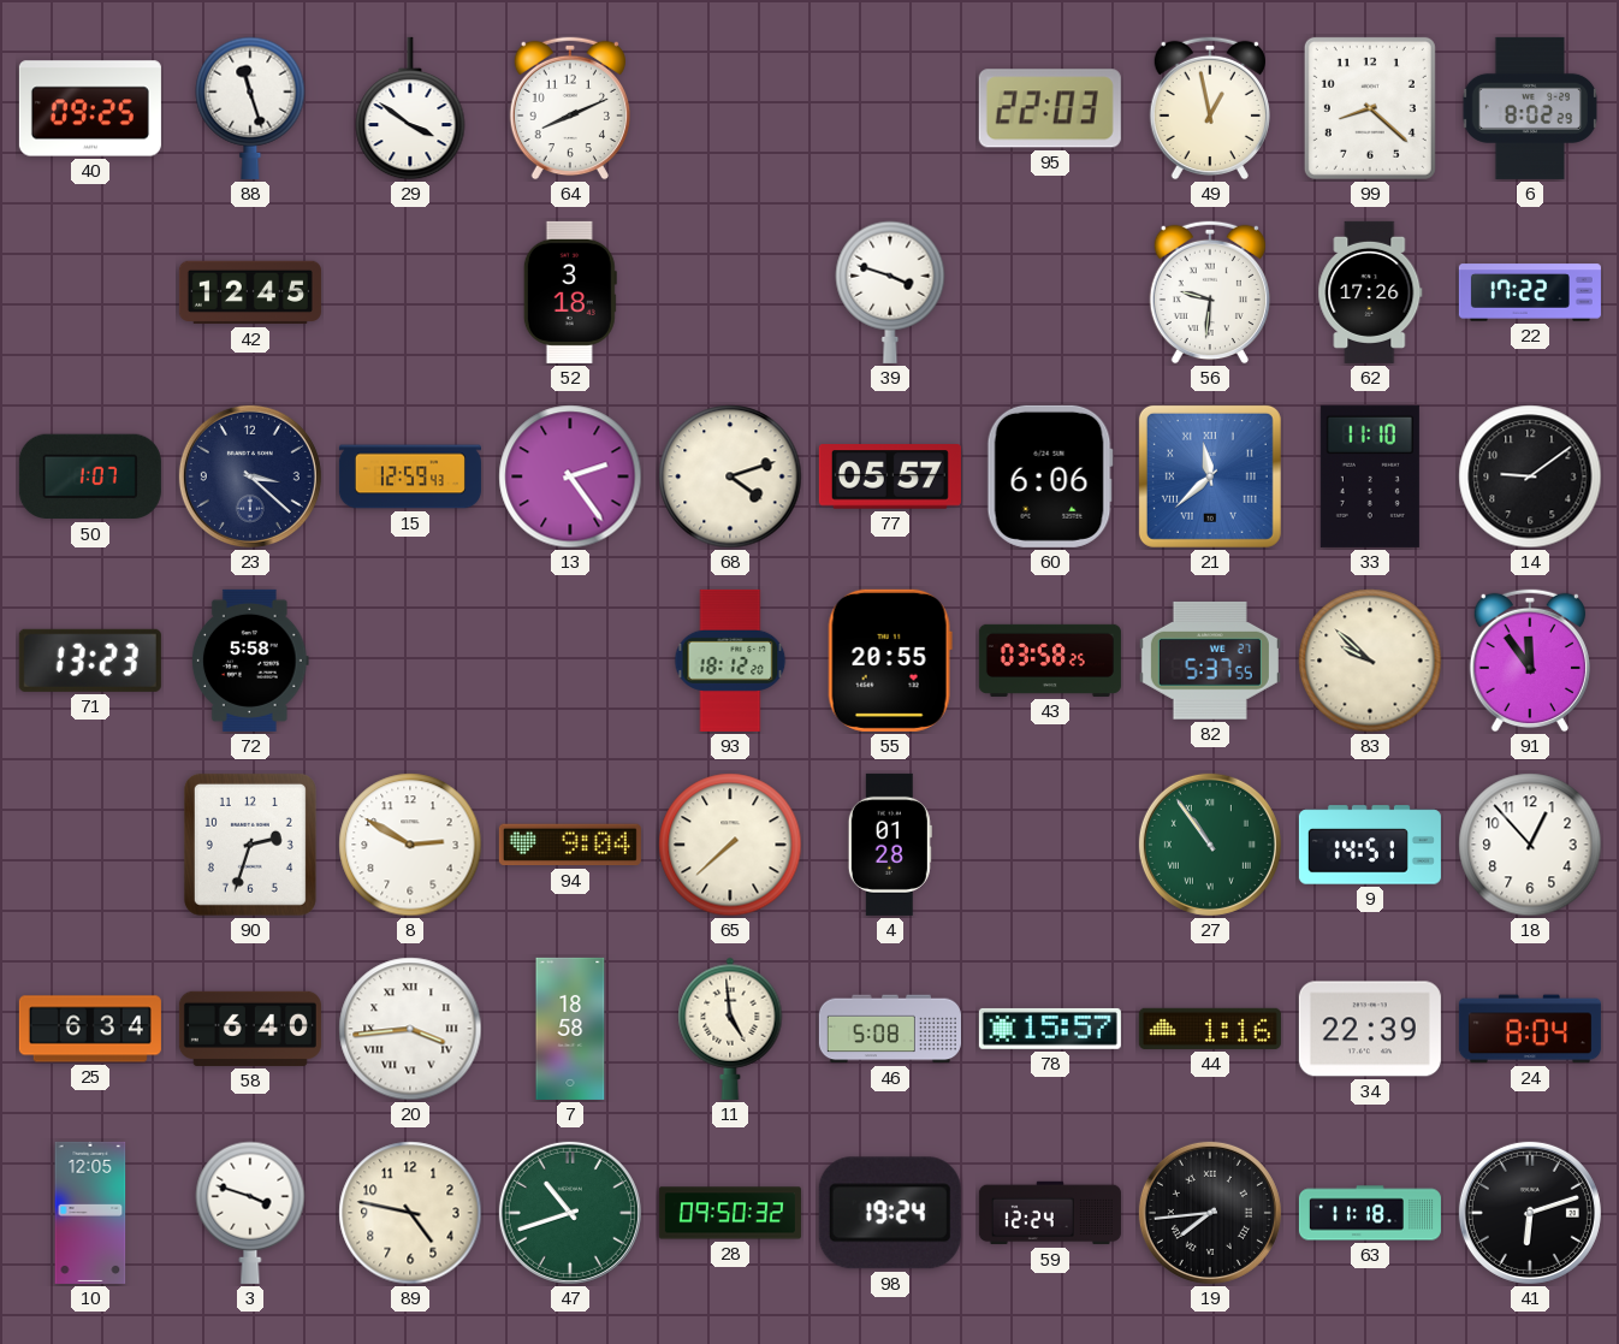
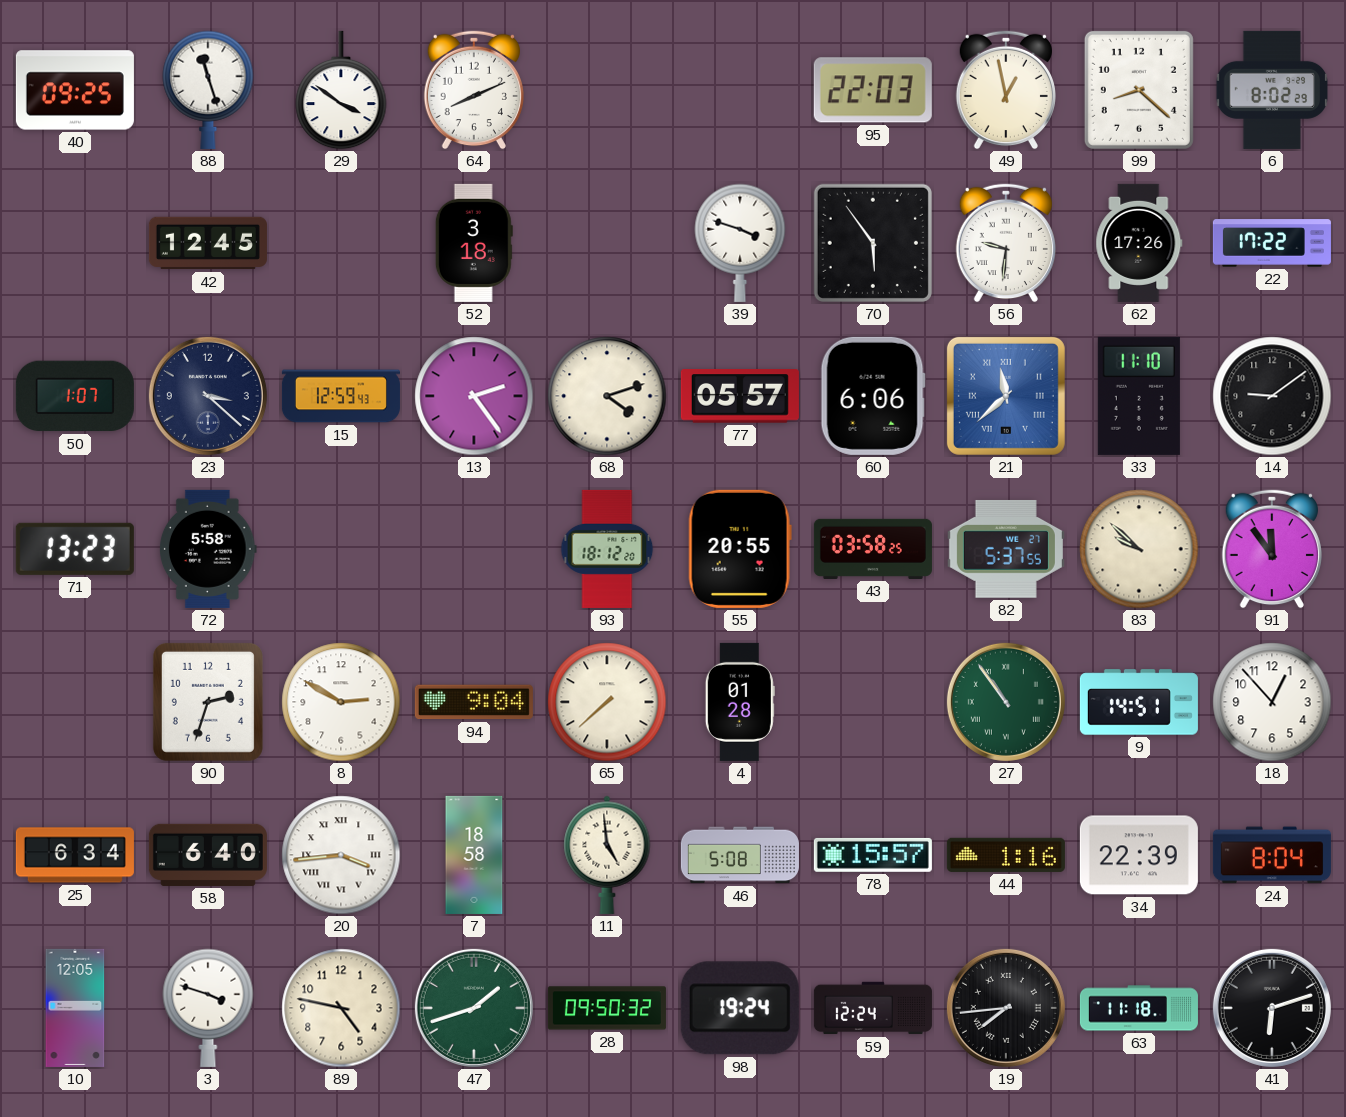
70: none -> 5:54 (873, 243)
47: 10:42 -> 1:42 (474, 1008)
